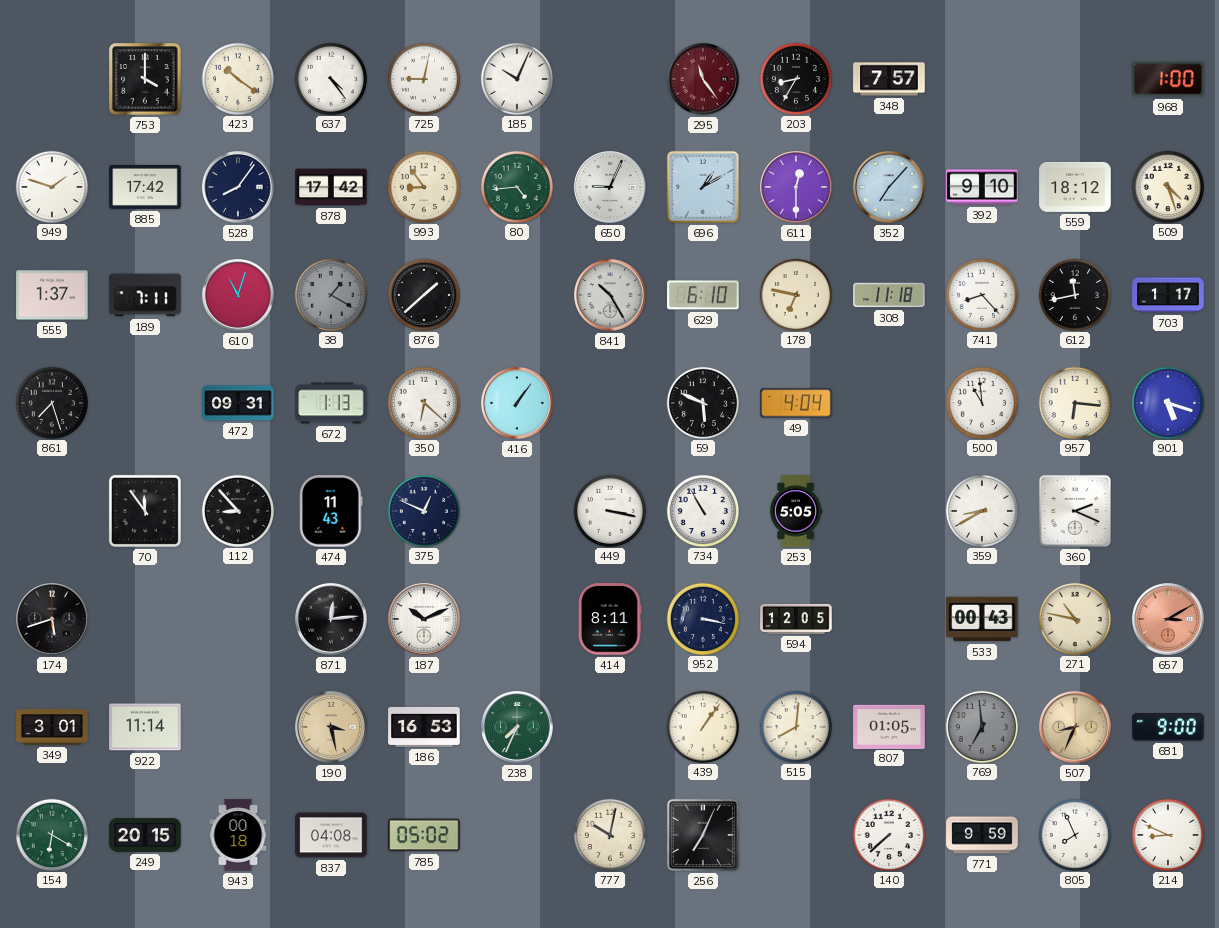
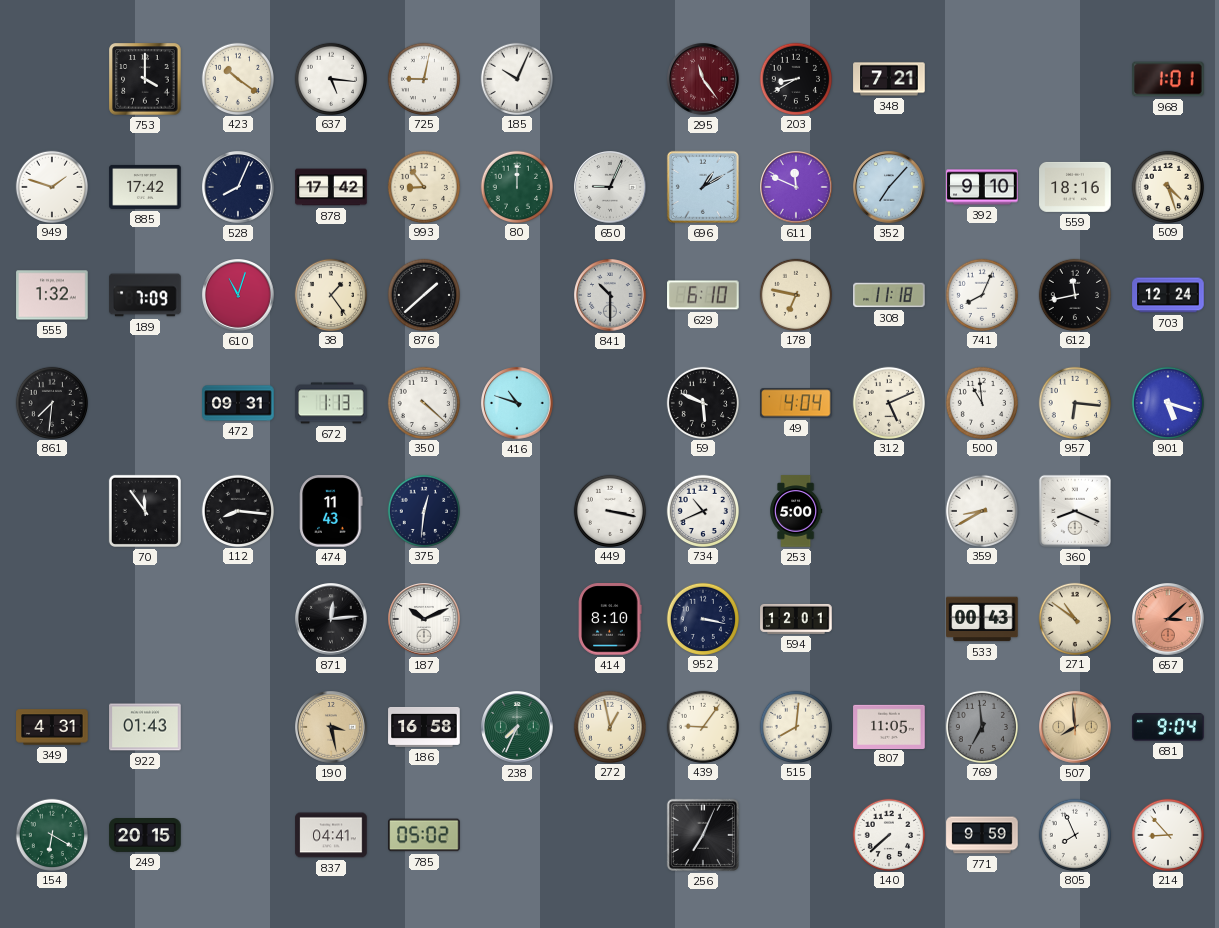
637: 4:24 -> 5:16 (330, 78)
203: 8:35 -> 8:40 (795, 78)
348: 7:57 -> 7:21 (889, 79)
968: 1:00 -> 1:01 (1168, 79)
528: 8:06 -> 8:04 (238, 187)
80: 4:44 -> 12:00 (516, 186)
611: 12:30 -> 11:49 (796, 187)
559: 18:12 -> 18:16 (1075, 187)
555: 1:37 -> 1:32 (52, 295)
189: 7:11 -> 7:09 (145, 295)
38: 1:20 -> 1:24 (330, 294)
38 dial: grey -> cream (330, 294)
841: 10:25 -> 10:30 (610, 295)
741: 8:23 -> 8:04 (981, 294)
703: 1:17 -> 12:24 (1168, 295)
861: 7:27 -> 7:31 (51, 402)
350: 6:22 -> 4:22 (423, 402)
416: 1:06 -> 10:48 (517, 403)
312: none -> 5:11 (888, 402)
112: 8:53 -> 8:16 (237, 510)
375: 12:49 -> 12:31 (423, 510)
734: 10:55 -> 10:41 (702, 510)
253: 5:05 -> 5:00 (796, 511)
360: 2:19 -> 8:19 (1075, 511)
174: 5:42 -> none (52, 619)
414: 8:11 -> 8:10 (610, 619)
594: 12:05 -> 12:01 (796, 619)
271: 10:47 -> 10:51 (1074, 618)
657: 3:10 -> 3:08 (1168, 619)
349: 3:01 -> 4:31 (52, 727)
922: 11:14 -> 01:43 (145, 727)
186: 16:53 -> 16:58 (424, 727)
272: none -> 12:58 (609, 726)
439: 1:06 -> 9:06 (702, 726)
807: 01:05 -> 11:05 (889, 726)
507: 8:34 -> 7:59 (1075, 727)
681: 9:00 -> 9:04 (1168, 727)
943: 00:18 -> none (238, 835)
837: 04:08 -> 04:41 (331, 835)
777: 10:02 -> none (609, 834)
214: 8:49 -> 8:53 (1167, 834)
